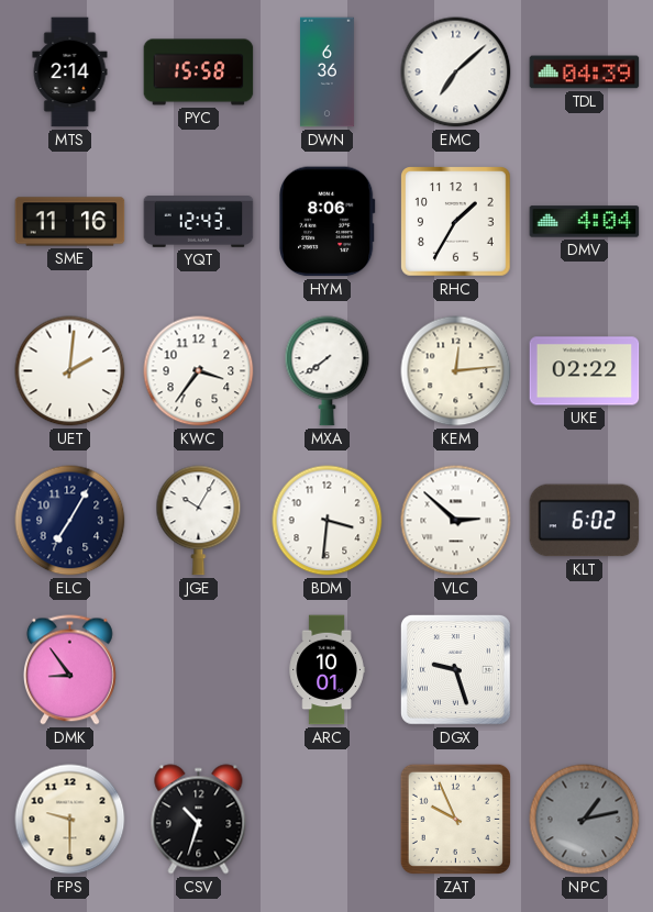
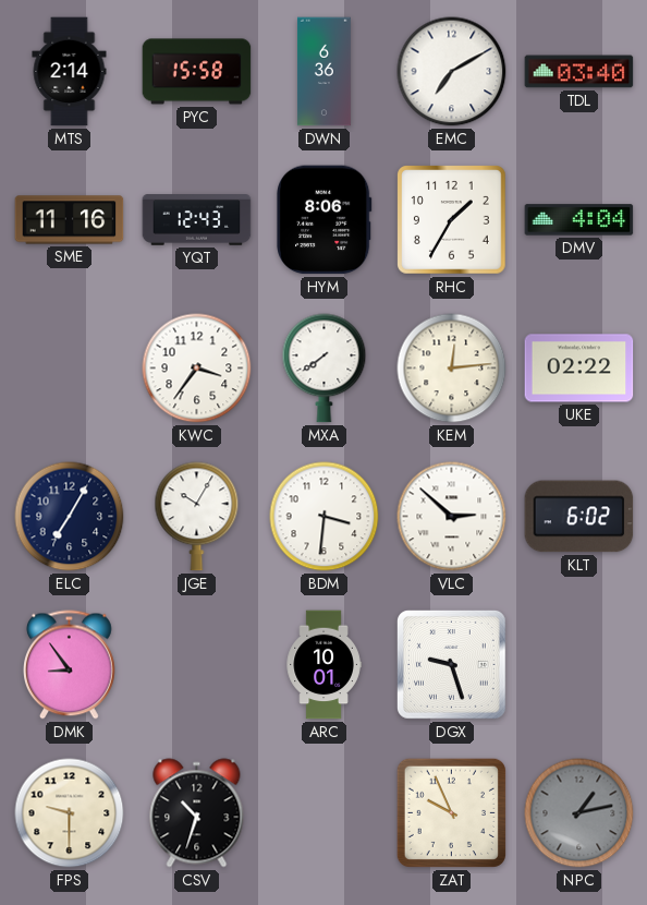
EMC: 7:08 -> 7:10 (452, 72)
TDL: 04:39 -> 03:40 (579, 72)
UET: 2:01 -> none (70, 371)
